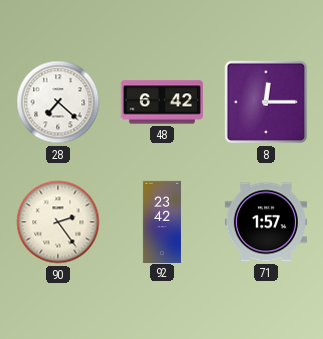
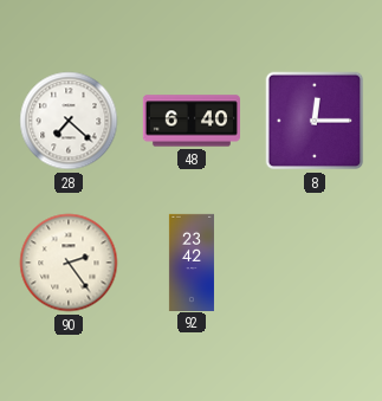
48: 6:42 -> 6:40 (192, 121)
71: 1:57 -> none (266, 222)
